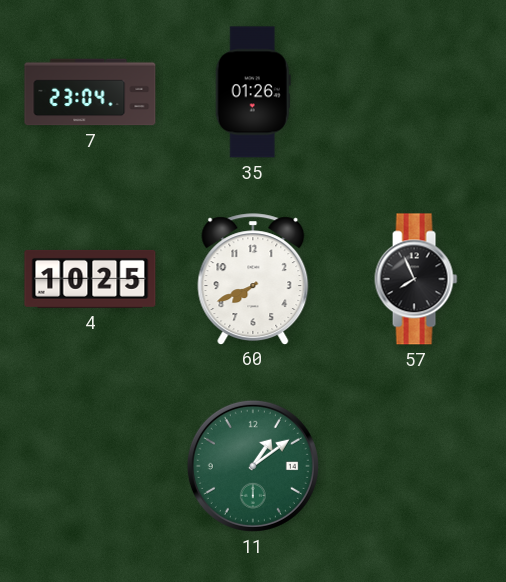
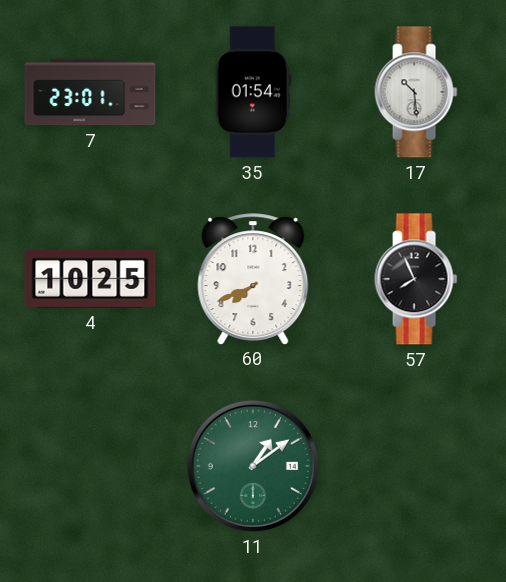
7: 23:04 -> 23:01 (90, 92)
35: 01:26 -> 01:54 (253, 92)
17: none -> 10:29 (416, 92)
